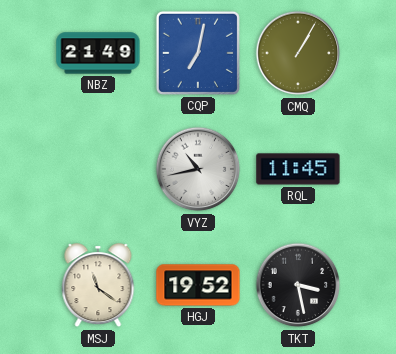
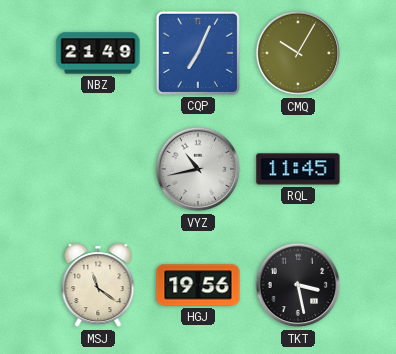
CQP: 7:02 -> 7:04 (198, 53)
CMQ: 1:05 -> 10:05 (298, 53)
HGJ: 19:52 -> 19:56 (198, 285)
